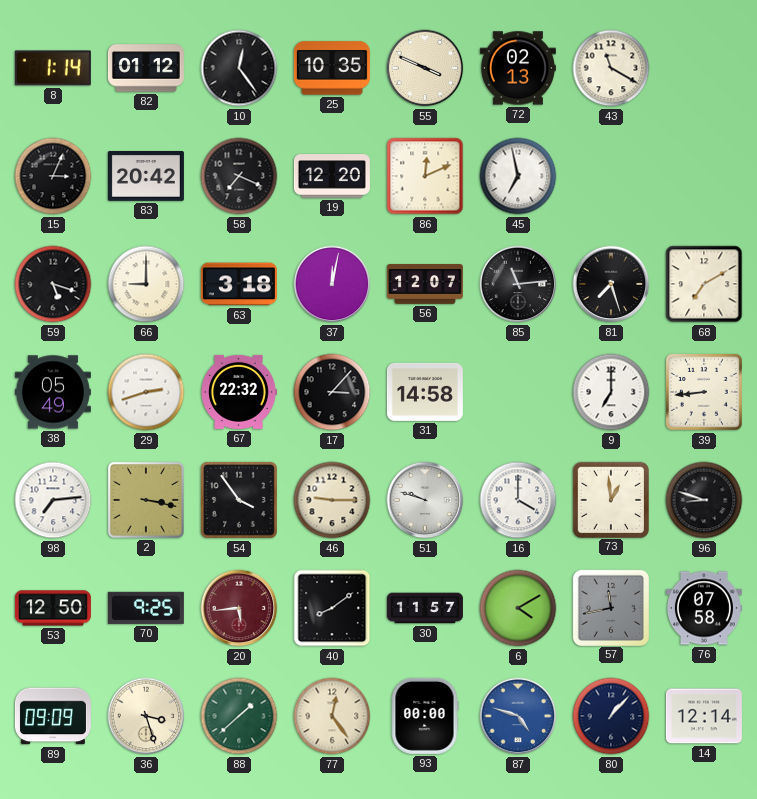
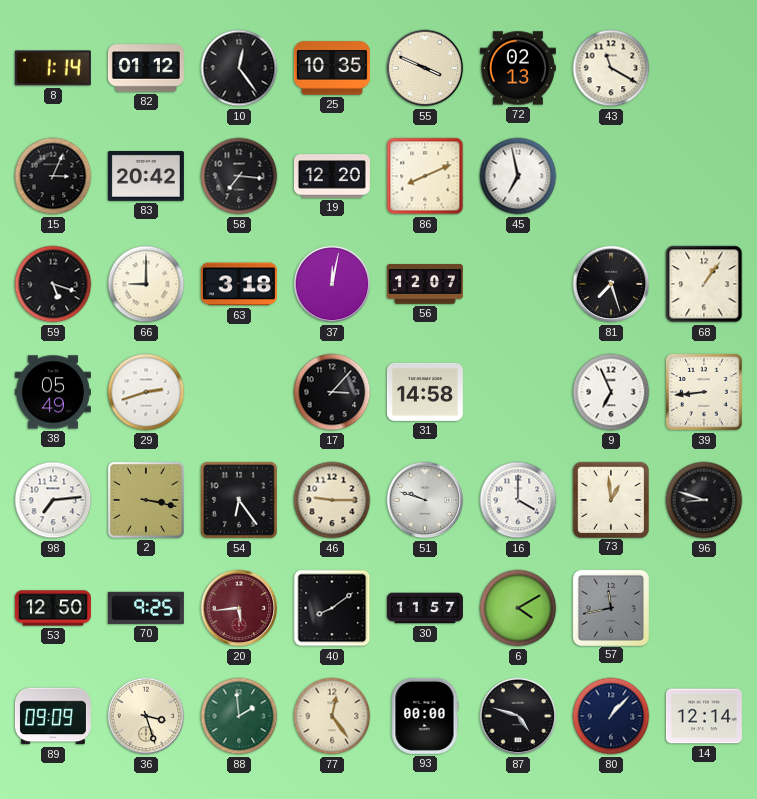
58: 7:19 -> 7:16 (239, 176)
86: 12:11 -> 8:11 (425, 176)
85: 11:14 -> none (518, 284)
68: 7:10 -> 1:06 (704, 284)
67: 22:32 -> none (239, 392)
9: 7:00 -> 6:56 (611, 392)
54: 3:54 -> 6:24 (239, 500)
76: 07:58 -> none (704, 608)
88: 1:38 -> 1:59 (239, 716)
87 dial: blue -> black (518, 716)
